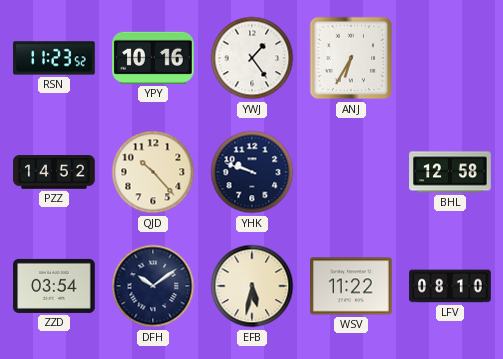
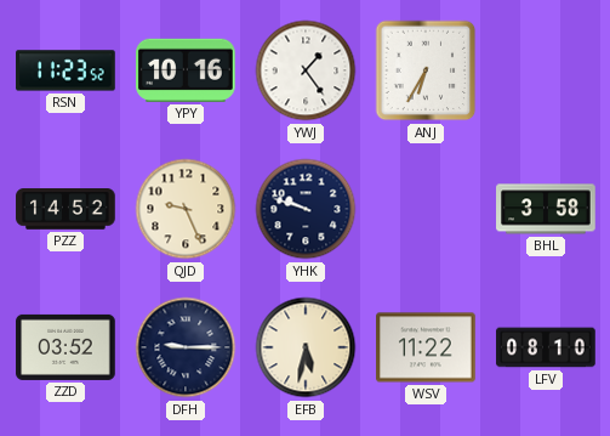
QJD: 10:23 -> 9:26 (186, 209)
BHL: 12:58 -> 3:58 (546, 209)
ZZD: 03:54 -> 03:52 (65, 347)
DFH: 10:09 -> 9:15 (186, 347)
